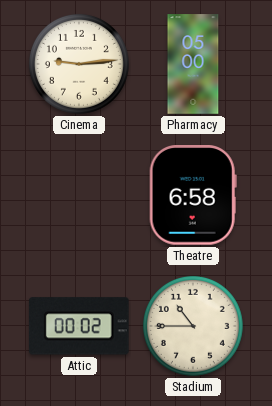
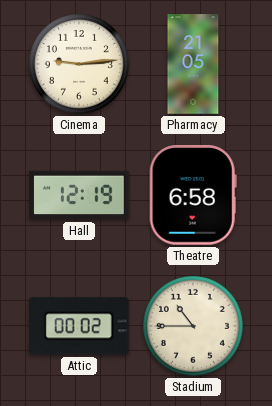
Pharmacy: 05:00 -> 21:05 (193, 64)
Hall: none -> 12:19 (79, 195)
